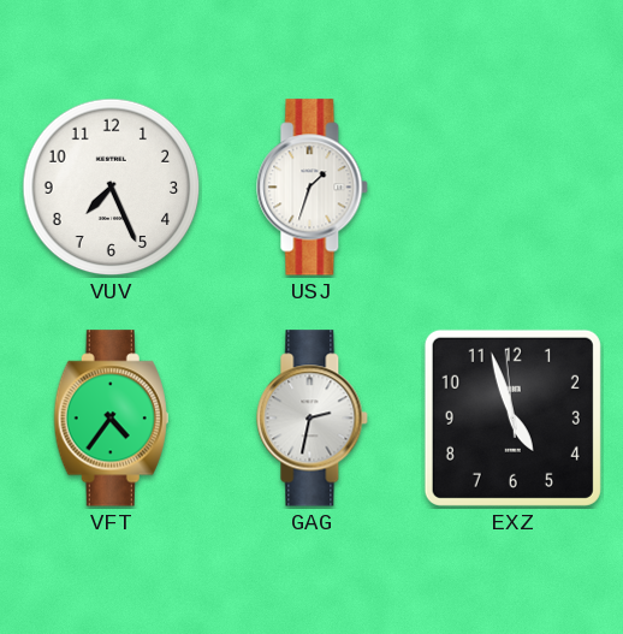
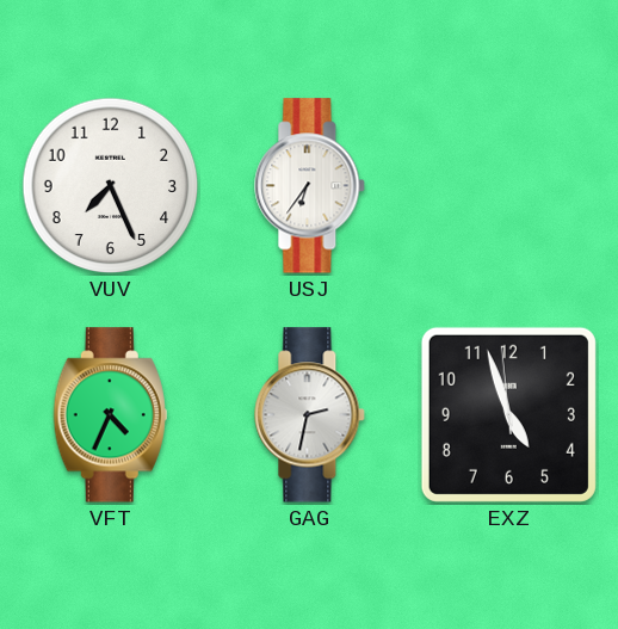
USJ: 1:33 -> 6:36 (310, 186)
VFT: 4:36 -> 4:34 (110, 415)
